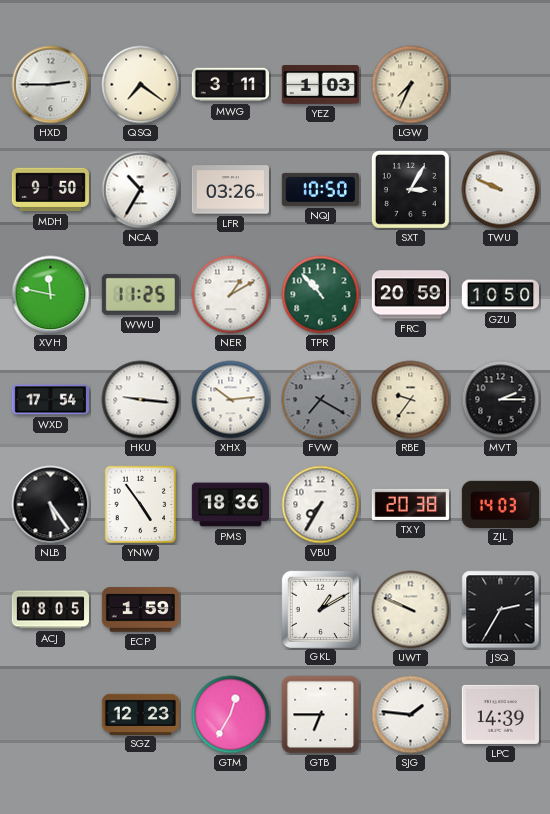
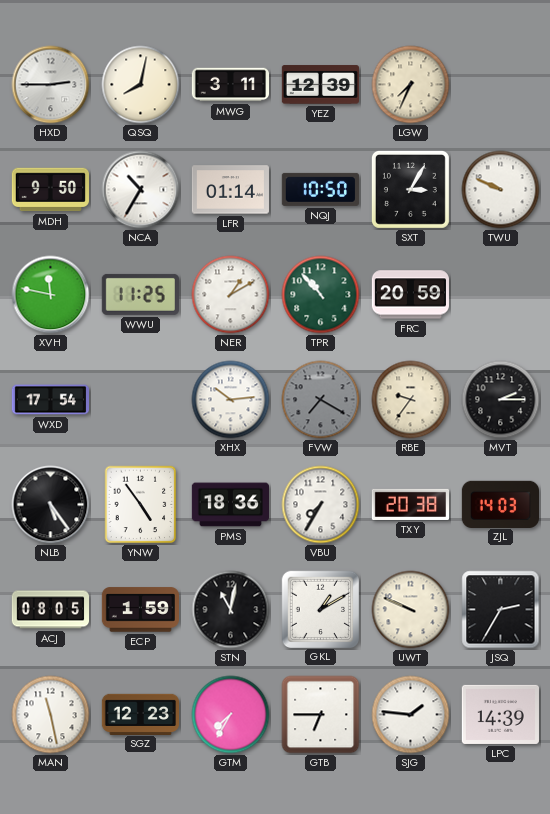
QSQ: 7:21 -> 8:02 (141, 85)
YEZ: 1:03 -> 12:39 (320, 85)
LFR: 03:26 -> 01:14 (230, 190)
GZU: 10:50 -> none (500, 295)
HKU: 9:16 -> none (141, 400)
STN: none -> 11:02 (231, 610)
MAN: none -> 11:28 (51, 715)
GTM: 12:35 -> 7:35 (231, 715)
